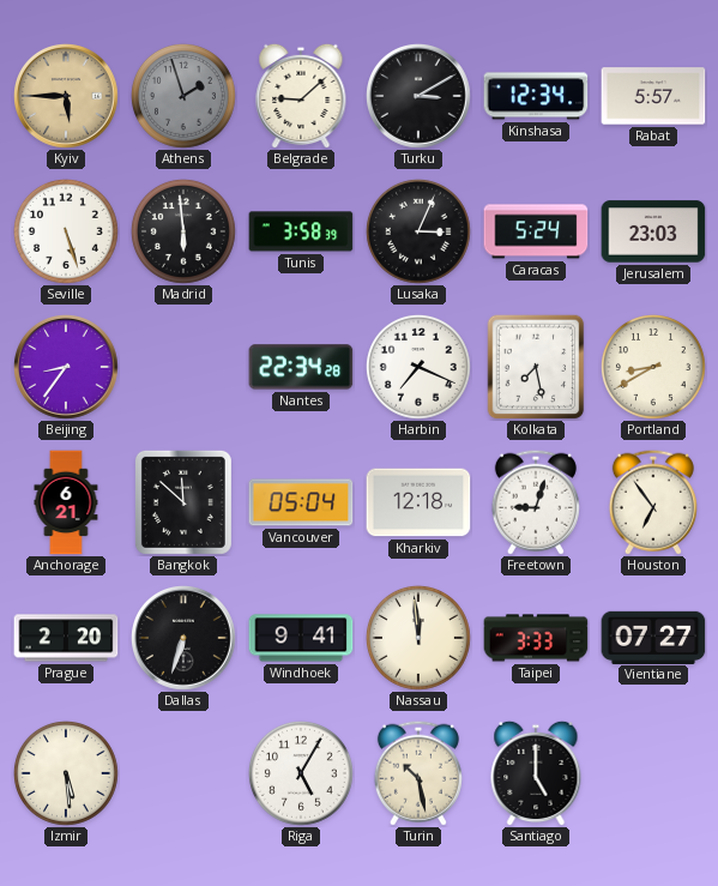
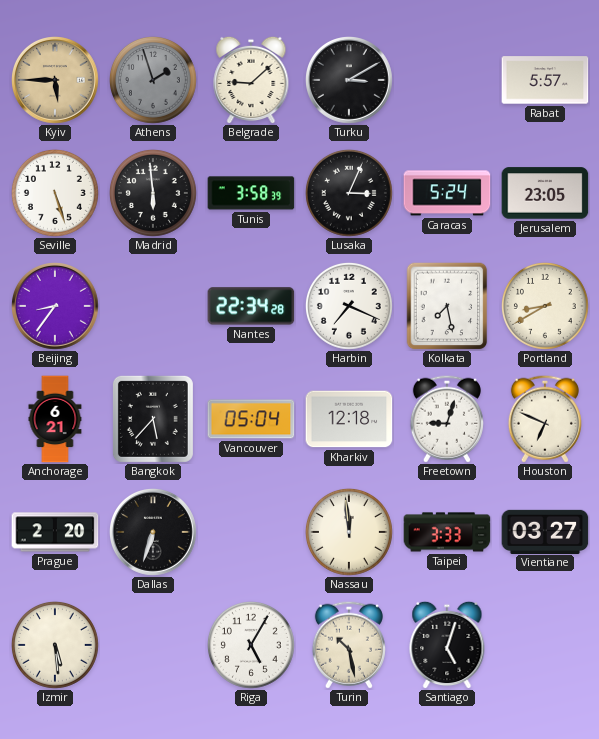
Kinshasa: 12:34 -> none (536, 96)
Jerusalem: 23:03 -> 23:05 (545, 193)
Bangkok: 11:52 -> 5:37 (153, 419)
Houston: 6:54 -> 6:49 (545, 419)
Windhoek: 9:41 -> none (301, 638)
Vientiane: 07:27 -> 03:27 (545, 531)
Santiago: 5:00 -> 5:03 (447, 645)
